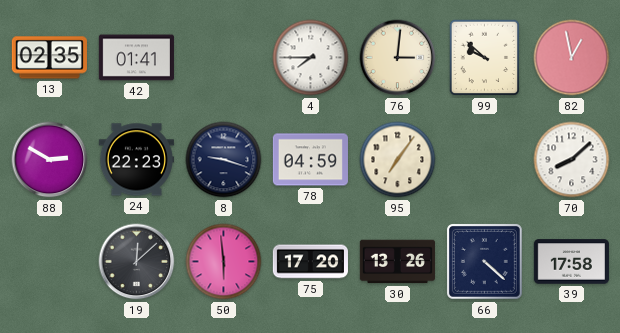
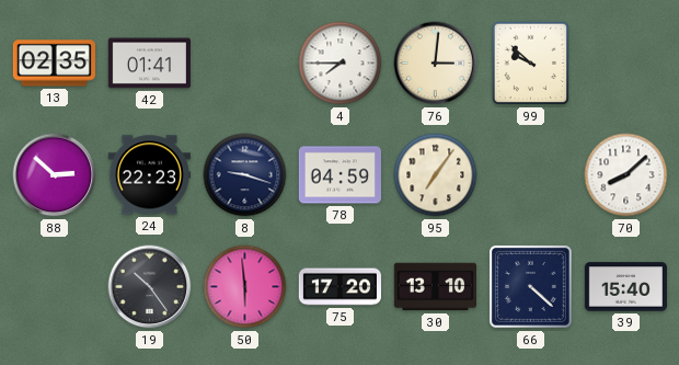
82: 12:58 -> none (572, 58)
88: 2:50 -> 2:52 (55, 175)
19: 12:08 -> 10:24 (150, 287)
30: 13:26 -> 13:10 (435, 287)
39: 17:58 -> 15:40 (625, 287)
